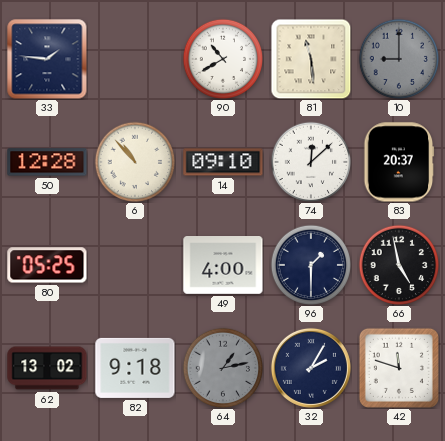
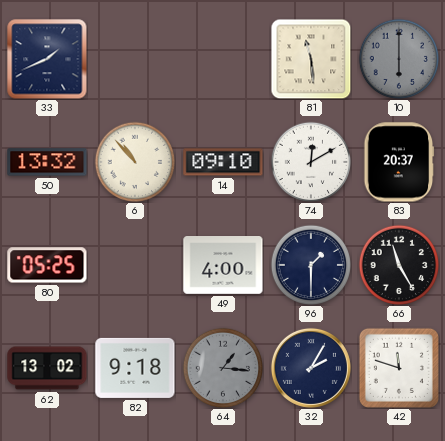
33: 1:46 -> 1:41 (47, 59)
90: 10:40 -> none (222, 58)
10: 9:00 -> 6:00 (398, 58)
50: 12:28 -> 13:32 (47, 162)
74: 12:08 -> 12:10 (310, 161)
66: 4:58 -> 11:25 (398, 264)
64: 1:13 -> 1:16 (222, 367)
